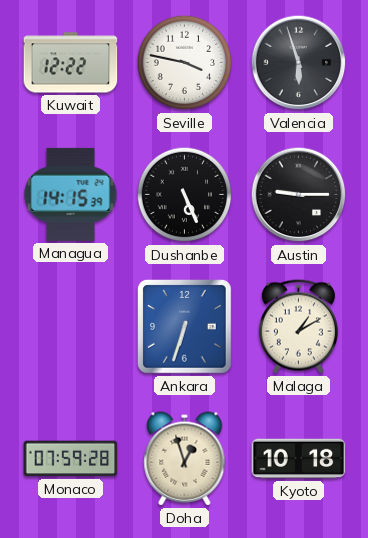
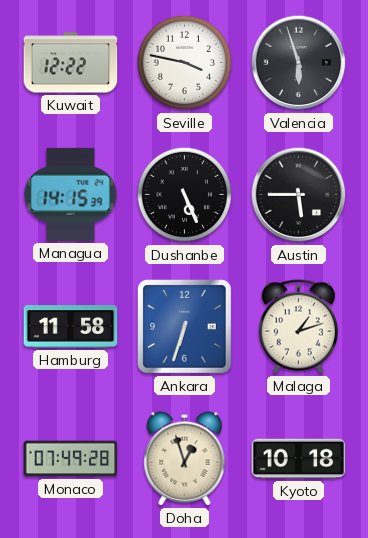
Austin: 9:15 -> 5:45 (299, 195)
Hamburg: none -> 11:58 (71, 327)
Malaga: 1:10 -> 1:12 (298, 327)
Monaco: 07:59 -> 07:49 (71, 459)
